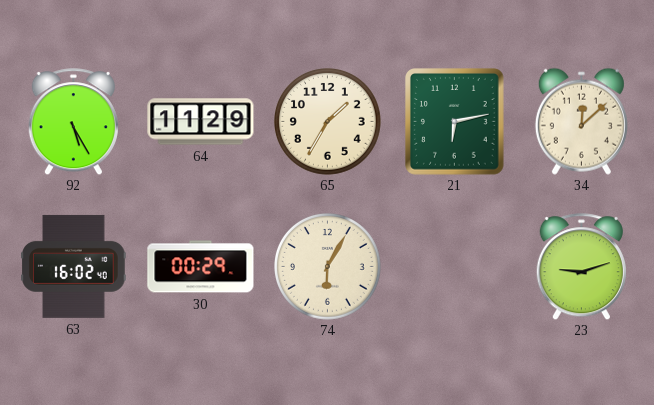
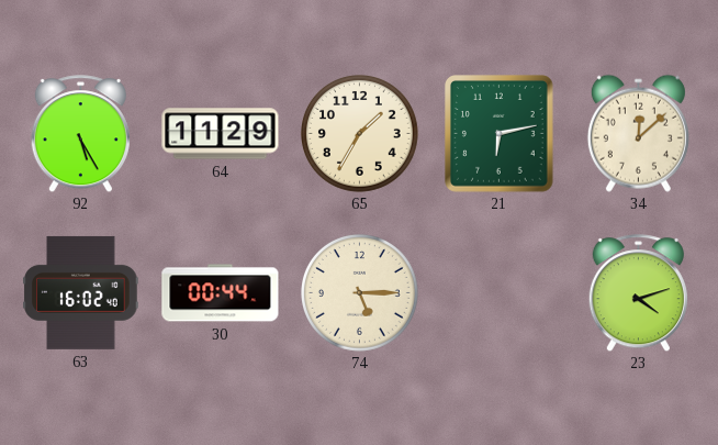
30: 00:29 -> 00:44 (221, 293)
74: 6:05 -> 5:15 (360, 293)
23: 9:12 -> 4:12 (638, 293)
